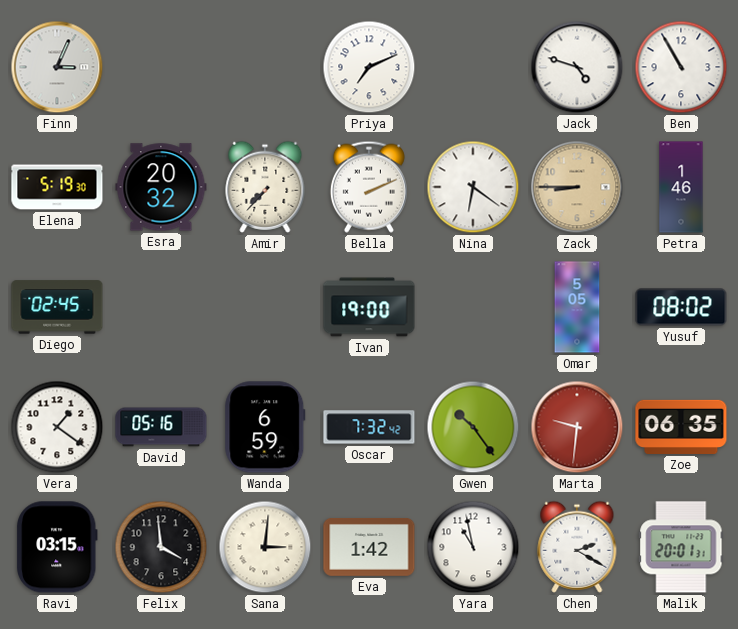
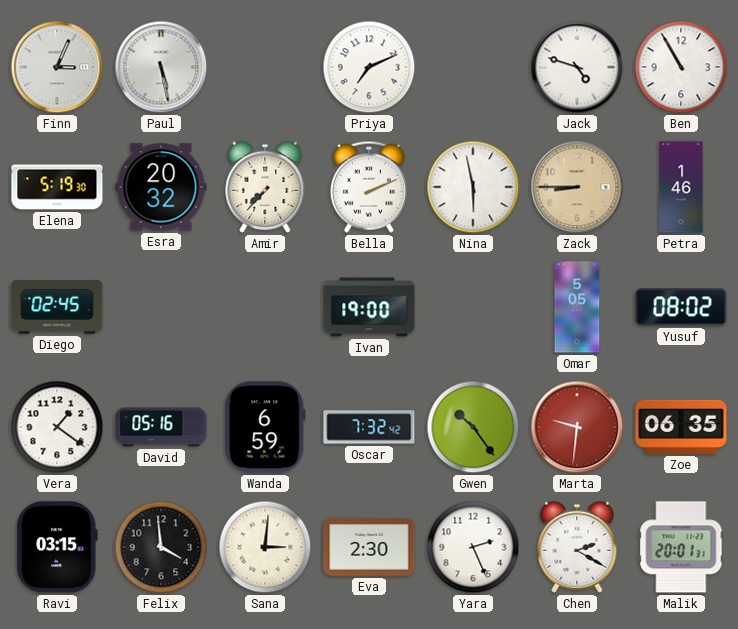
Paul: none -> 5:28 (161, 67)
Nina: 6:21 -> 5:58 (473, 187)
Eva: 1:42 -> 2:30 (369, 548)
Yara: 10:58 -> 2:26 (473, 547)
